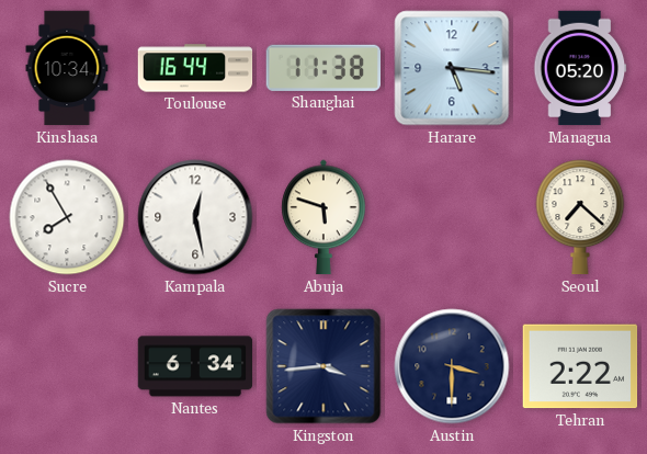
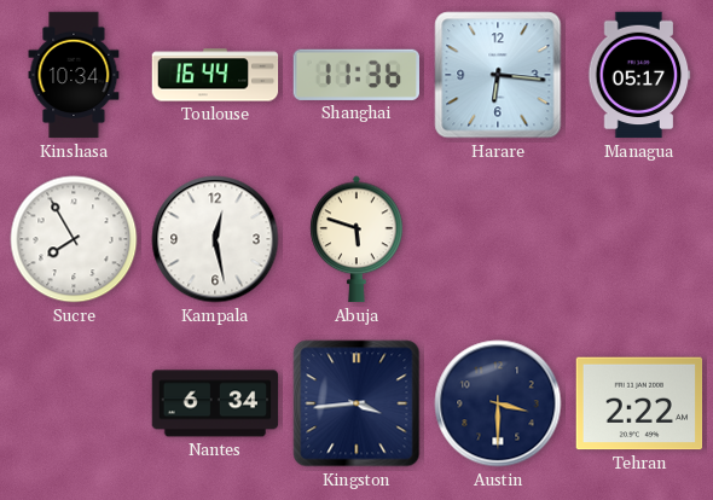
Shanghai: 11:38 -> 11:36 (355, 75)
Harare: 5:16 -> 6:16 (498, 75)
Managua: 05:20 -> 05:17 (639, 75)
Seoul: 7:22 -> none (580, 217)
